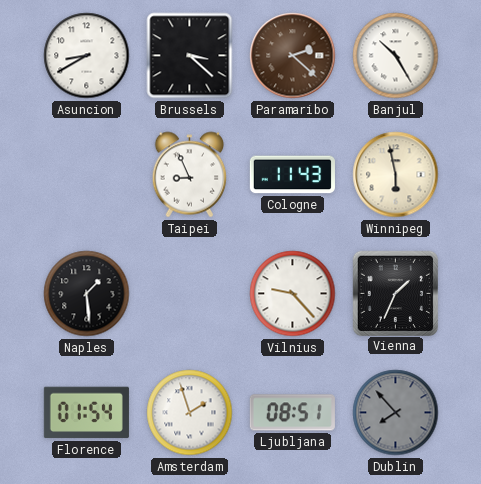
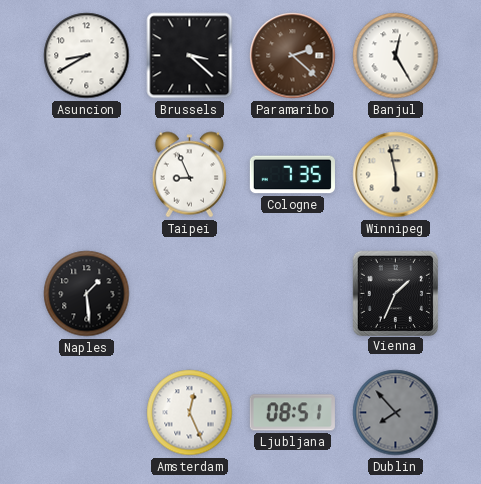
Banjul: 10:25 -> 12:25 (396, 56)
Cologne: 11:43 -> 7:35 (292, 175)
Vilnius: 9:23 -> none (293, 294)
Florence: 01:54 -> none (86, 413)
Amsterdam: 1:57 -> 12:26 (190, 413)
